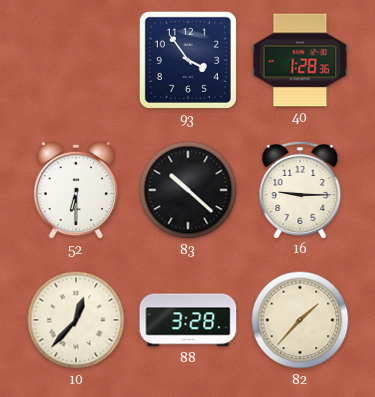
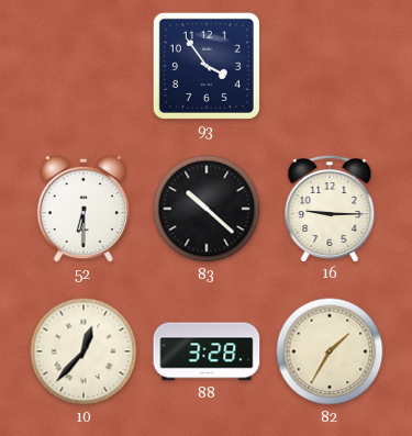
40: 1:28 -> none (300, 60)
82: 1:37 -> 1:35 (330, 351)
